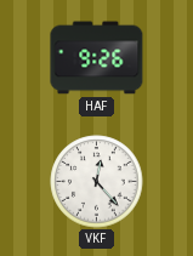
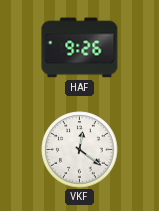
VKF: 12:23 -> 12:21 (80, 150)
